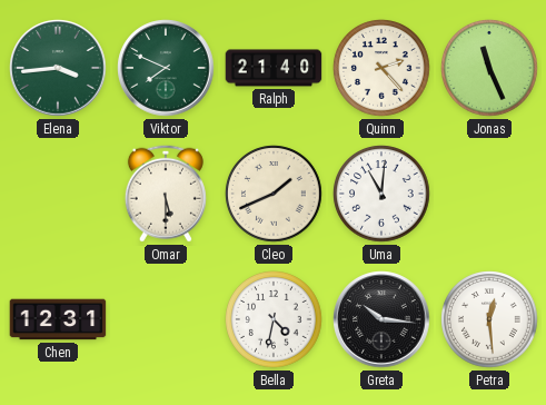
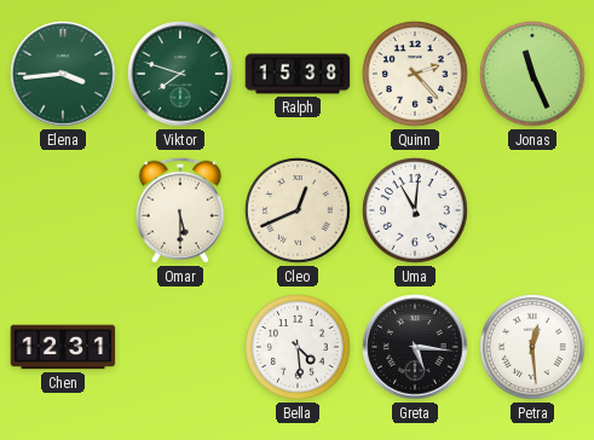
Viktor: 7:49 -> 7:48 (180, 74)
Ralph: 21:40 -> 15:38 (298, 74)
Cleo: 1:41 -> 12:41 (298, 210)
Bella: 4:32 -> 4:29 (298, 347)
Greta: 10:16 -> 5:16 (415, 347)
